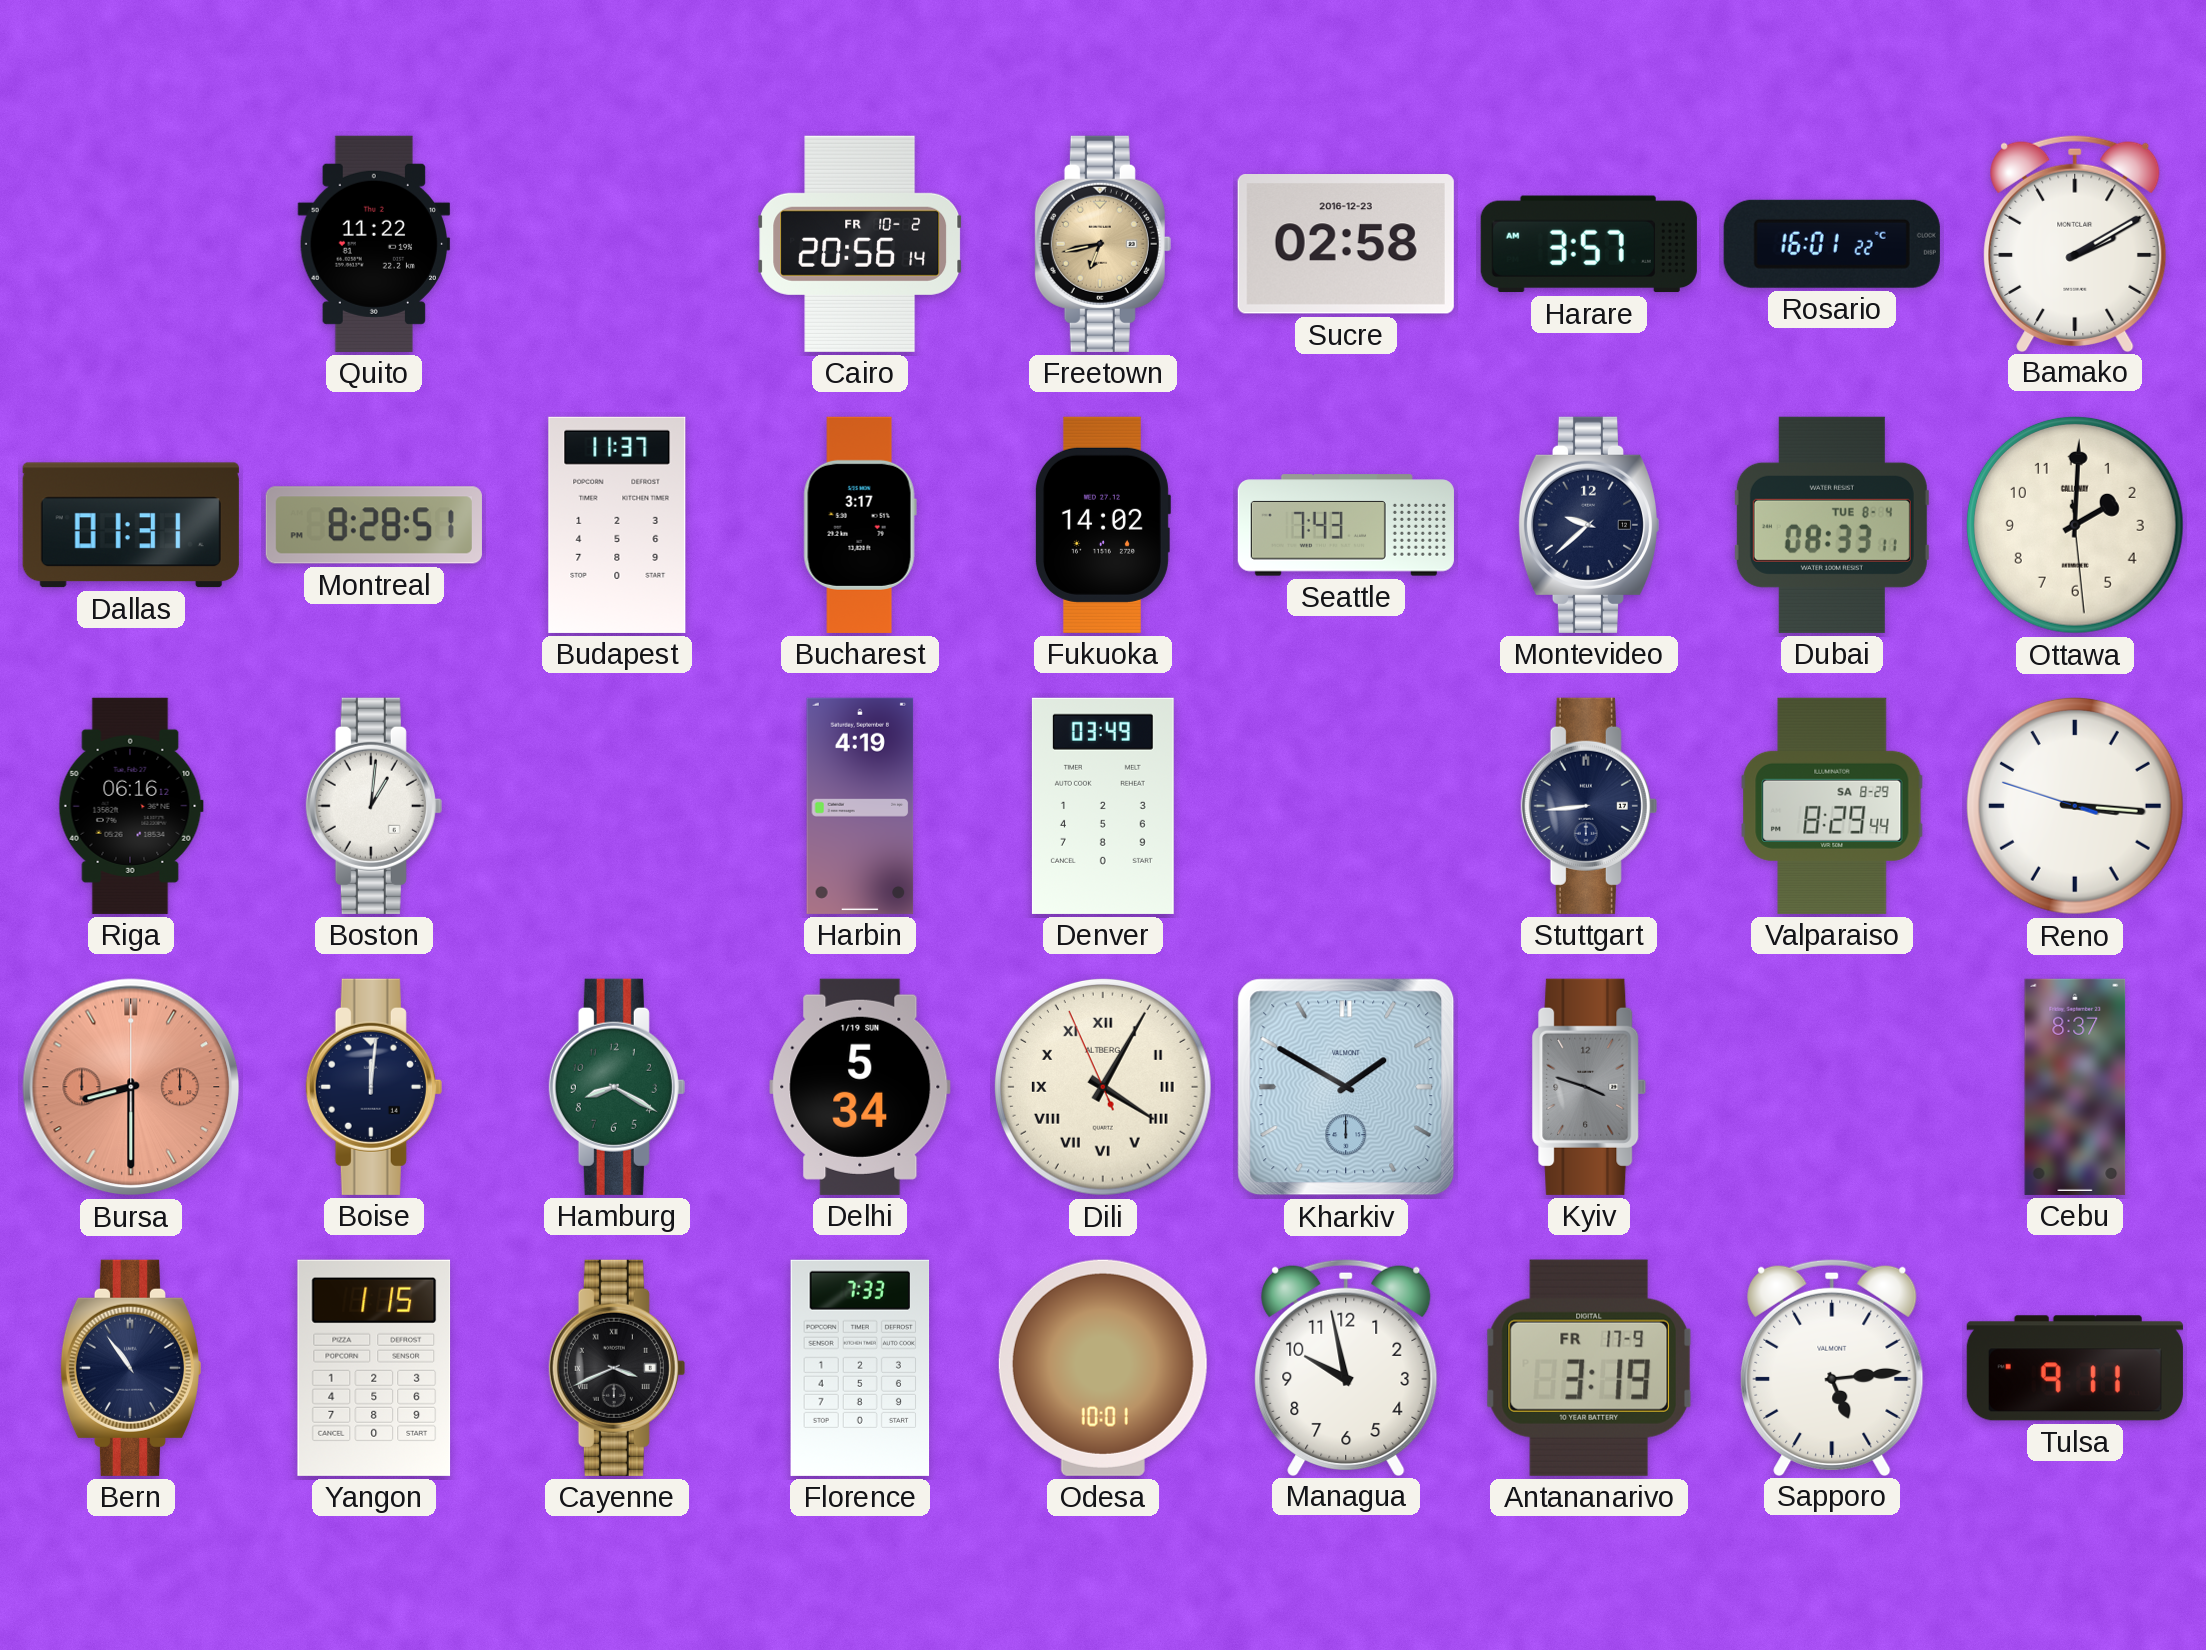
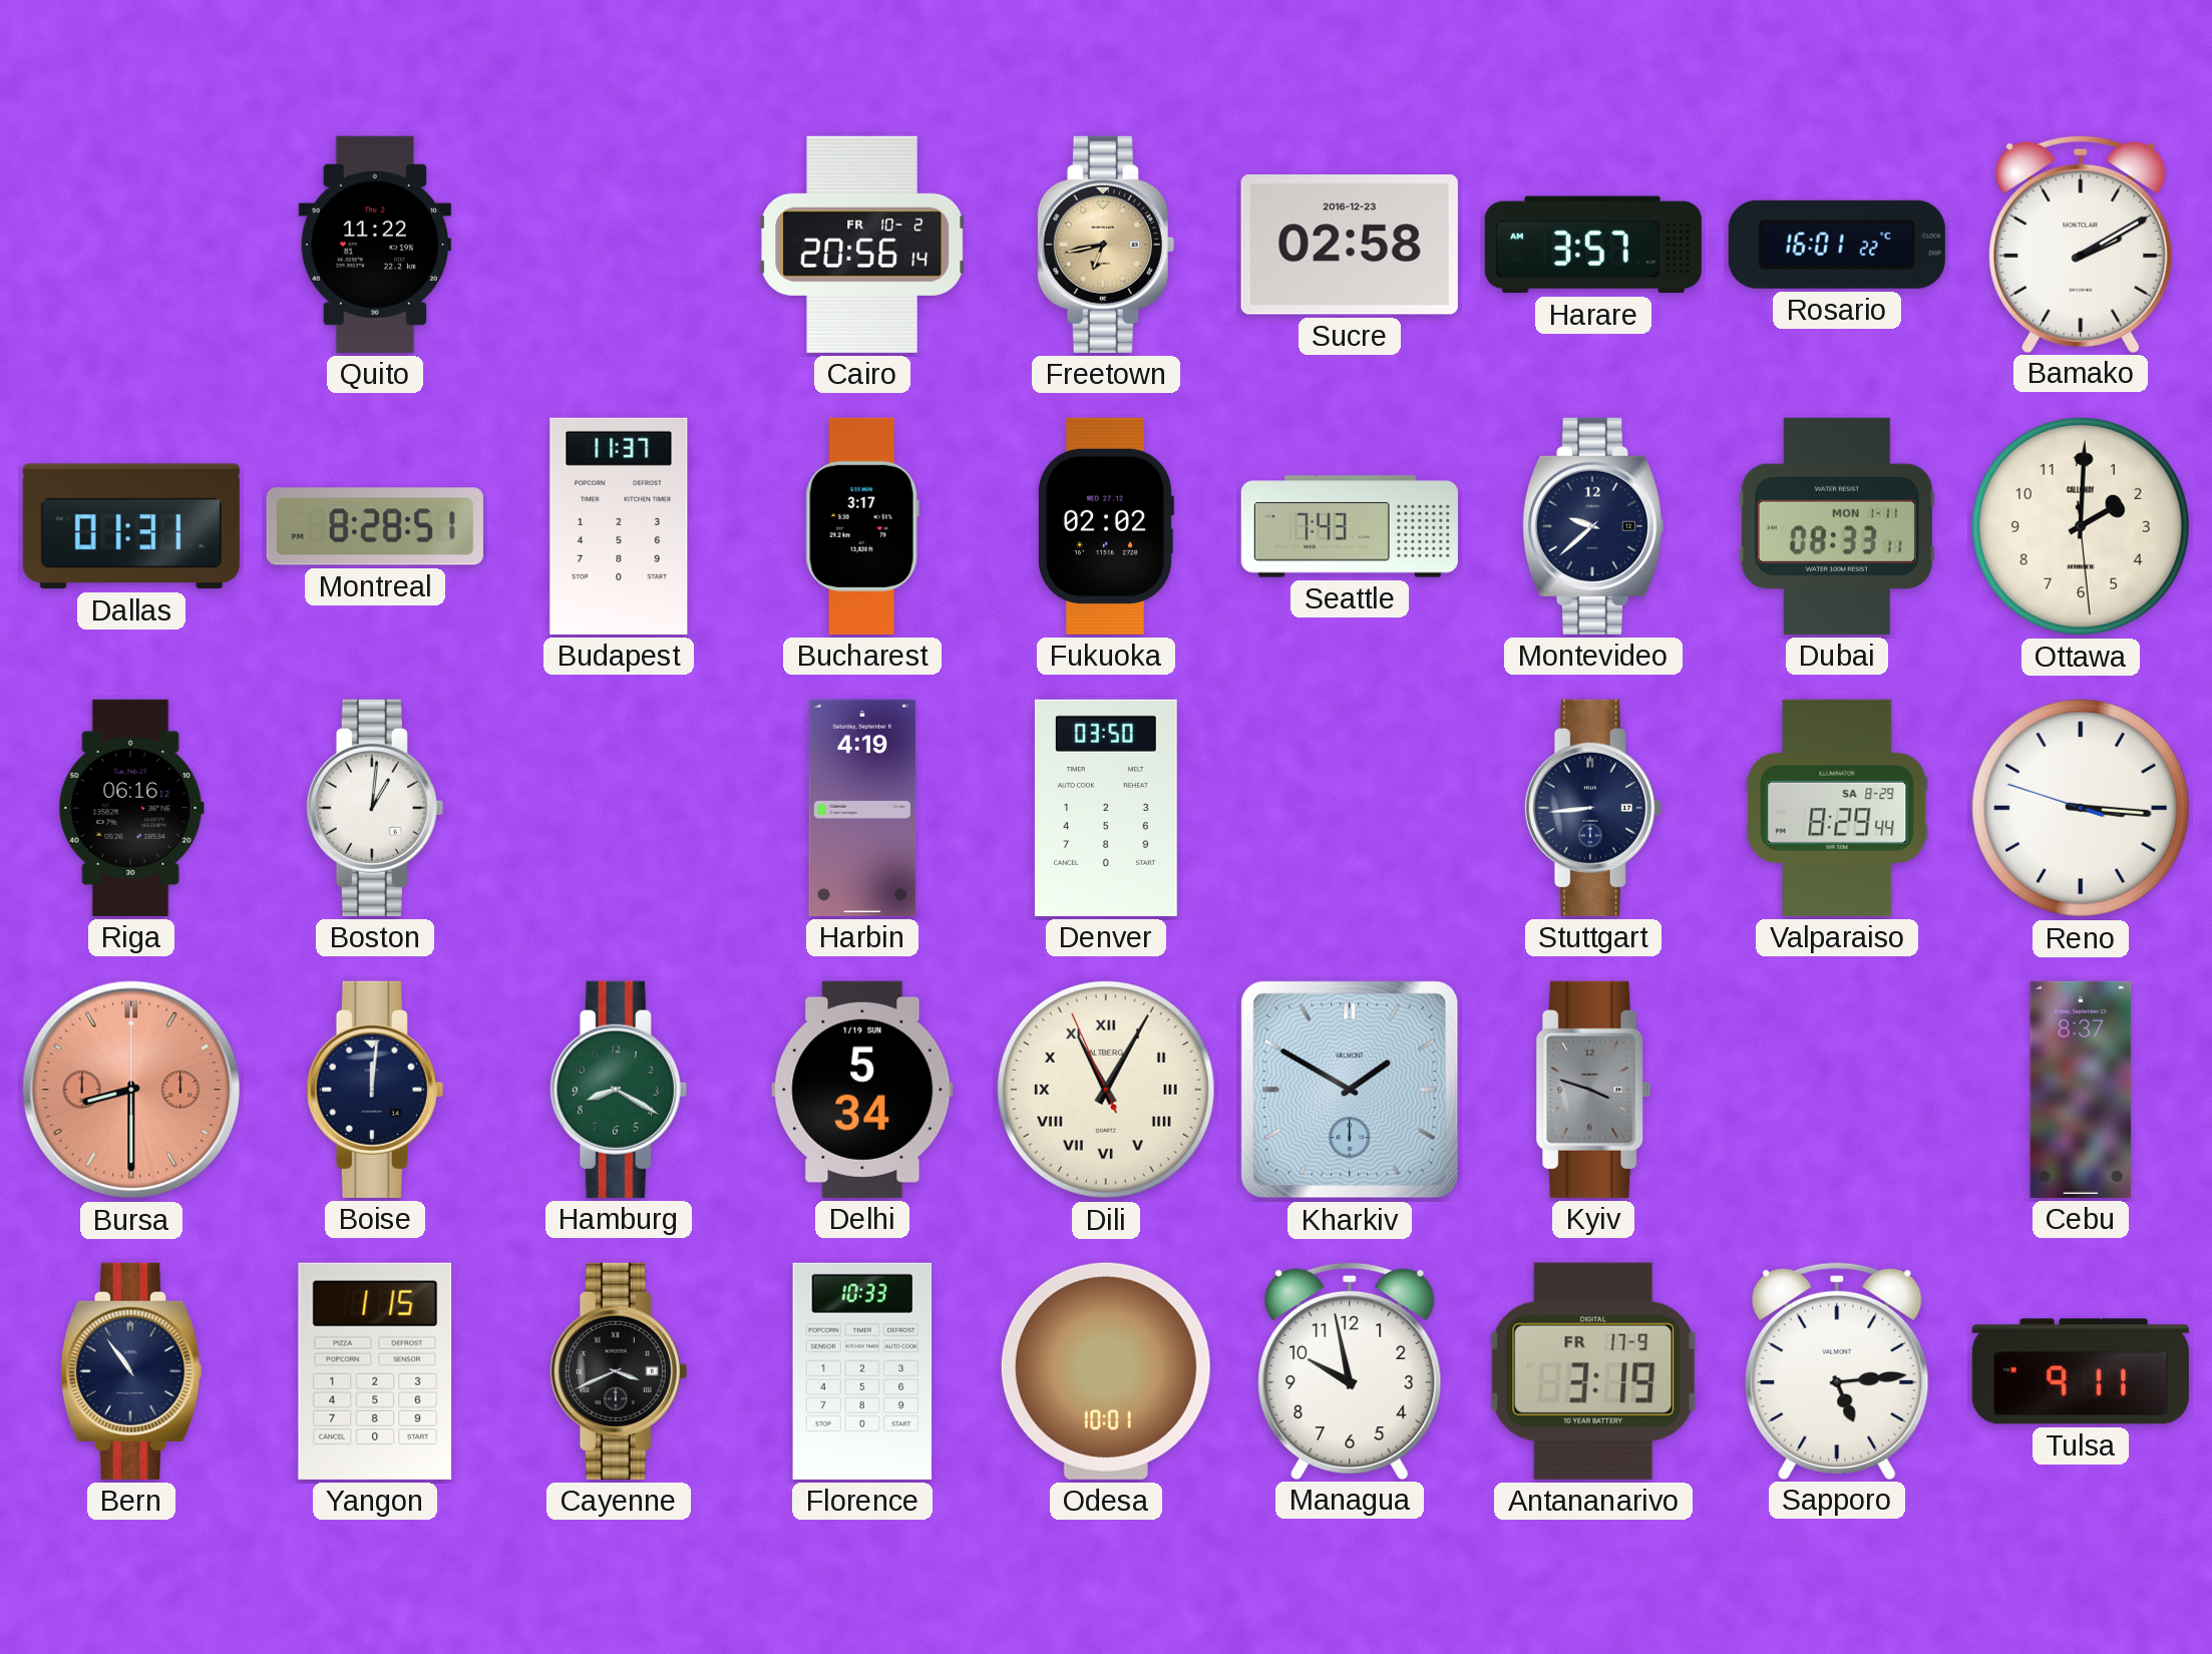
Fukuoka: 14:02 -> 02:02 (1105, 526)
Dubai date: TUE 8-4 -> MON 1-11 (1837, 526)
Denver: 03:49 -> 03:50 (1106, 808)
Dili: 4:04 -> 11:04 (1106, 1090)
Florence: 7:33 -> 10:33 (862, 1371)
